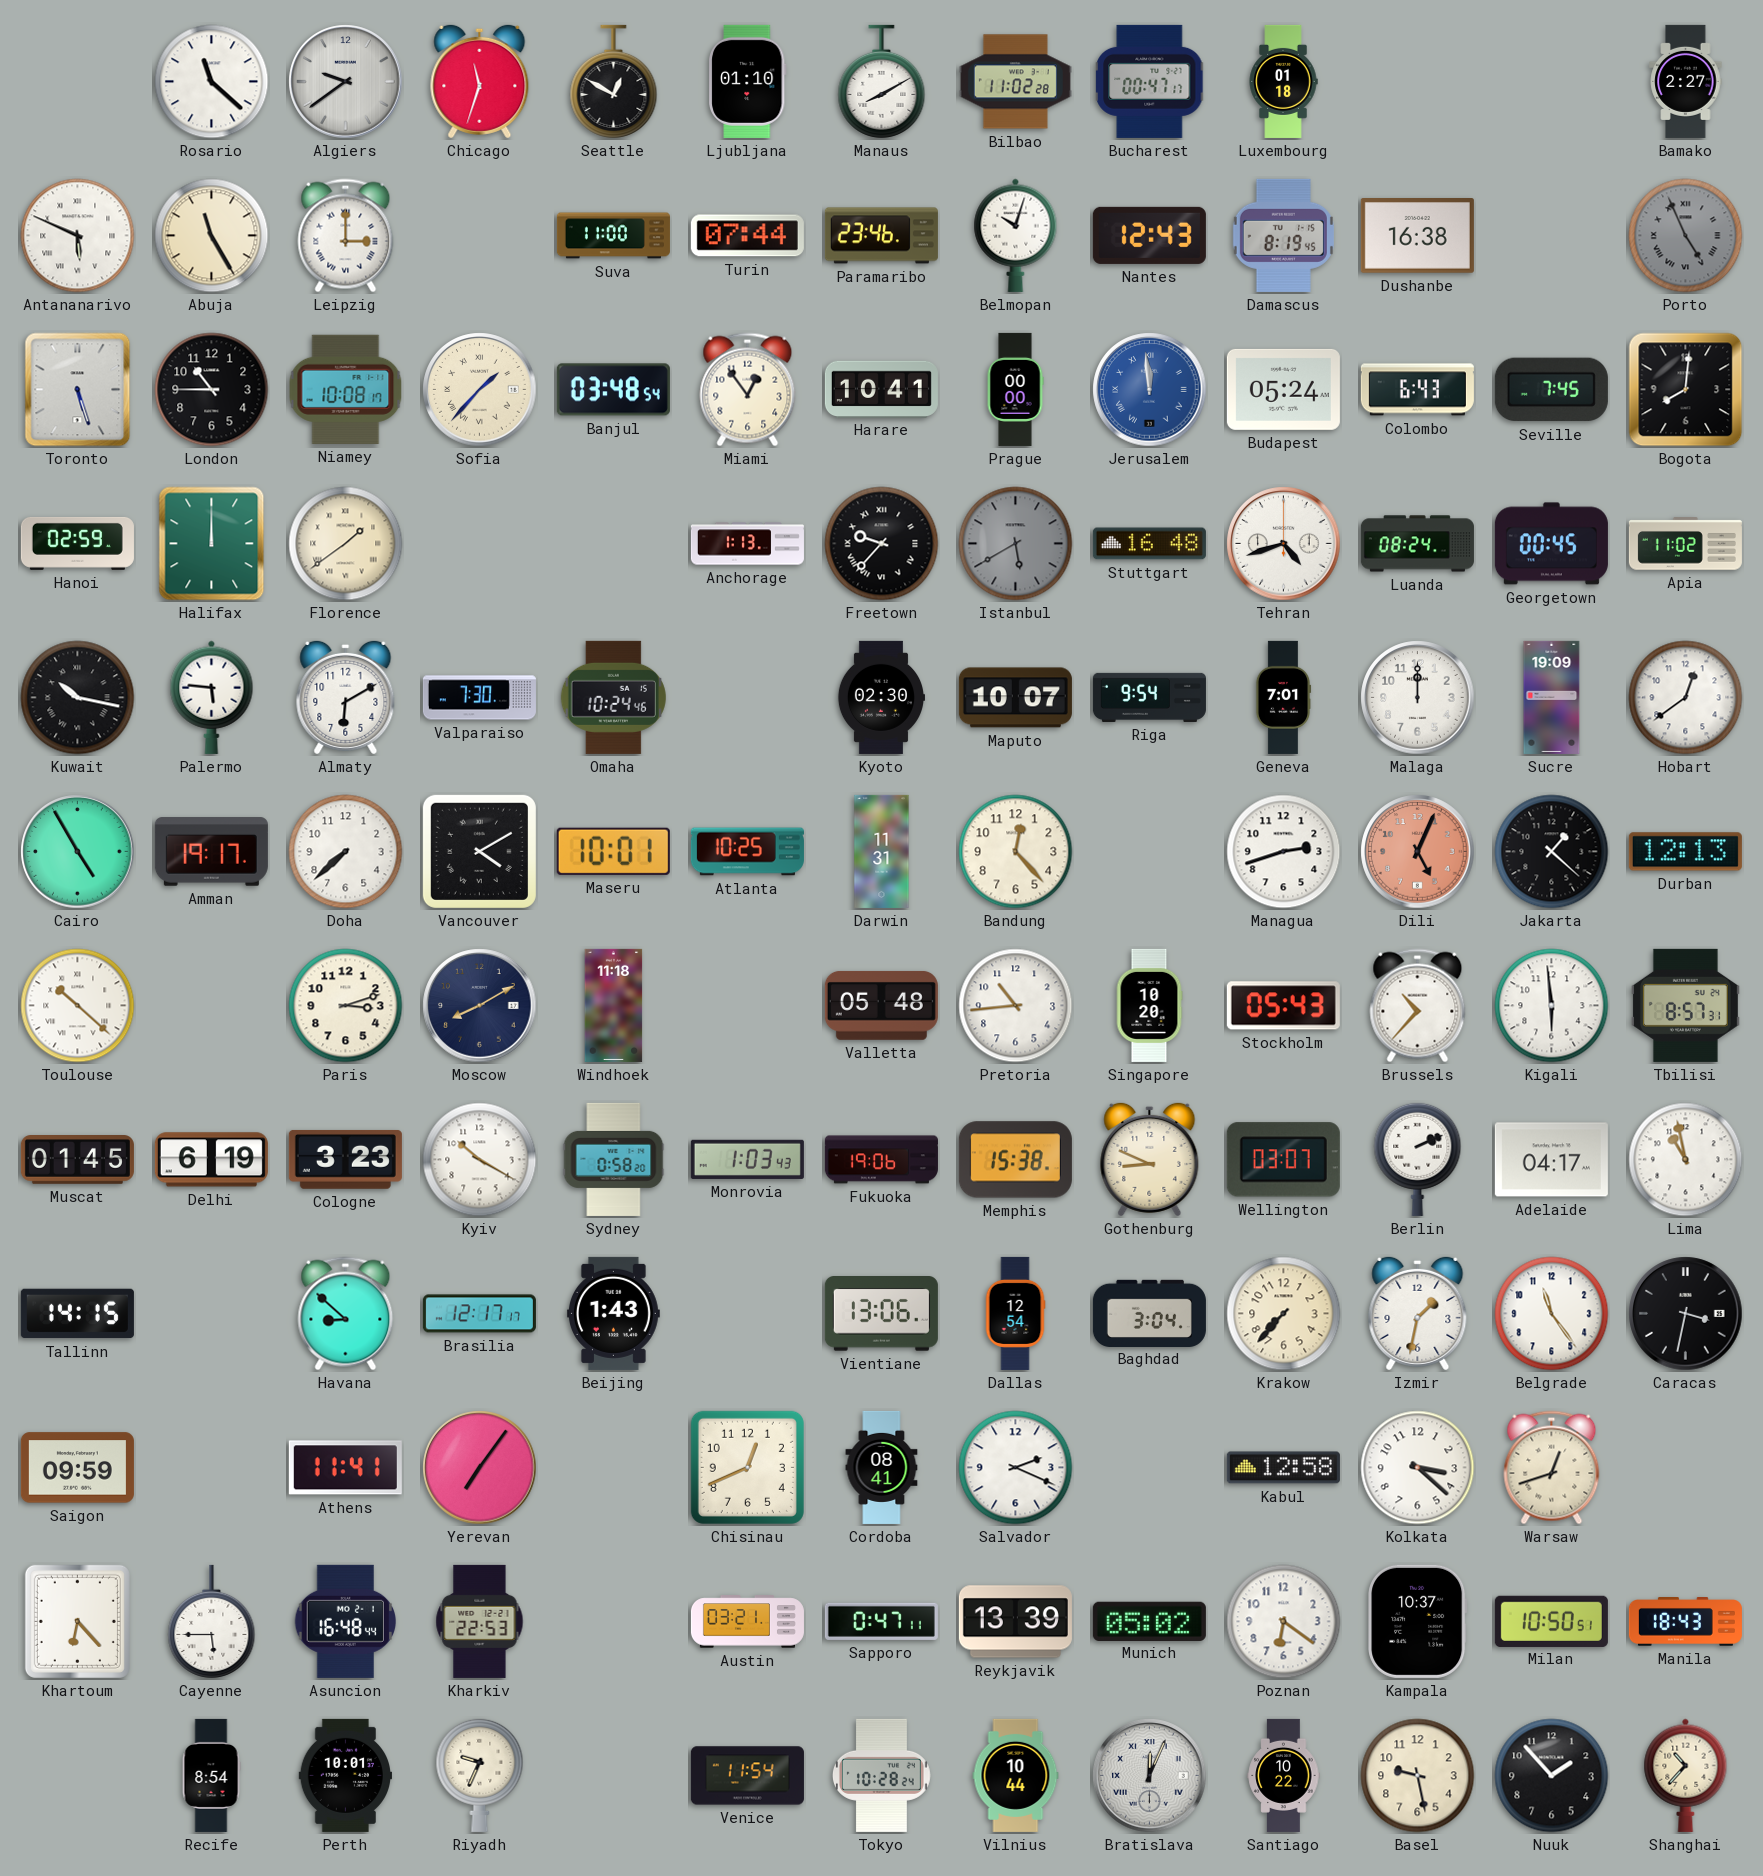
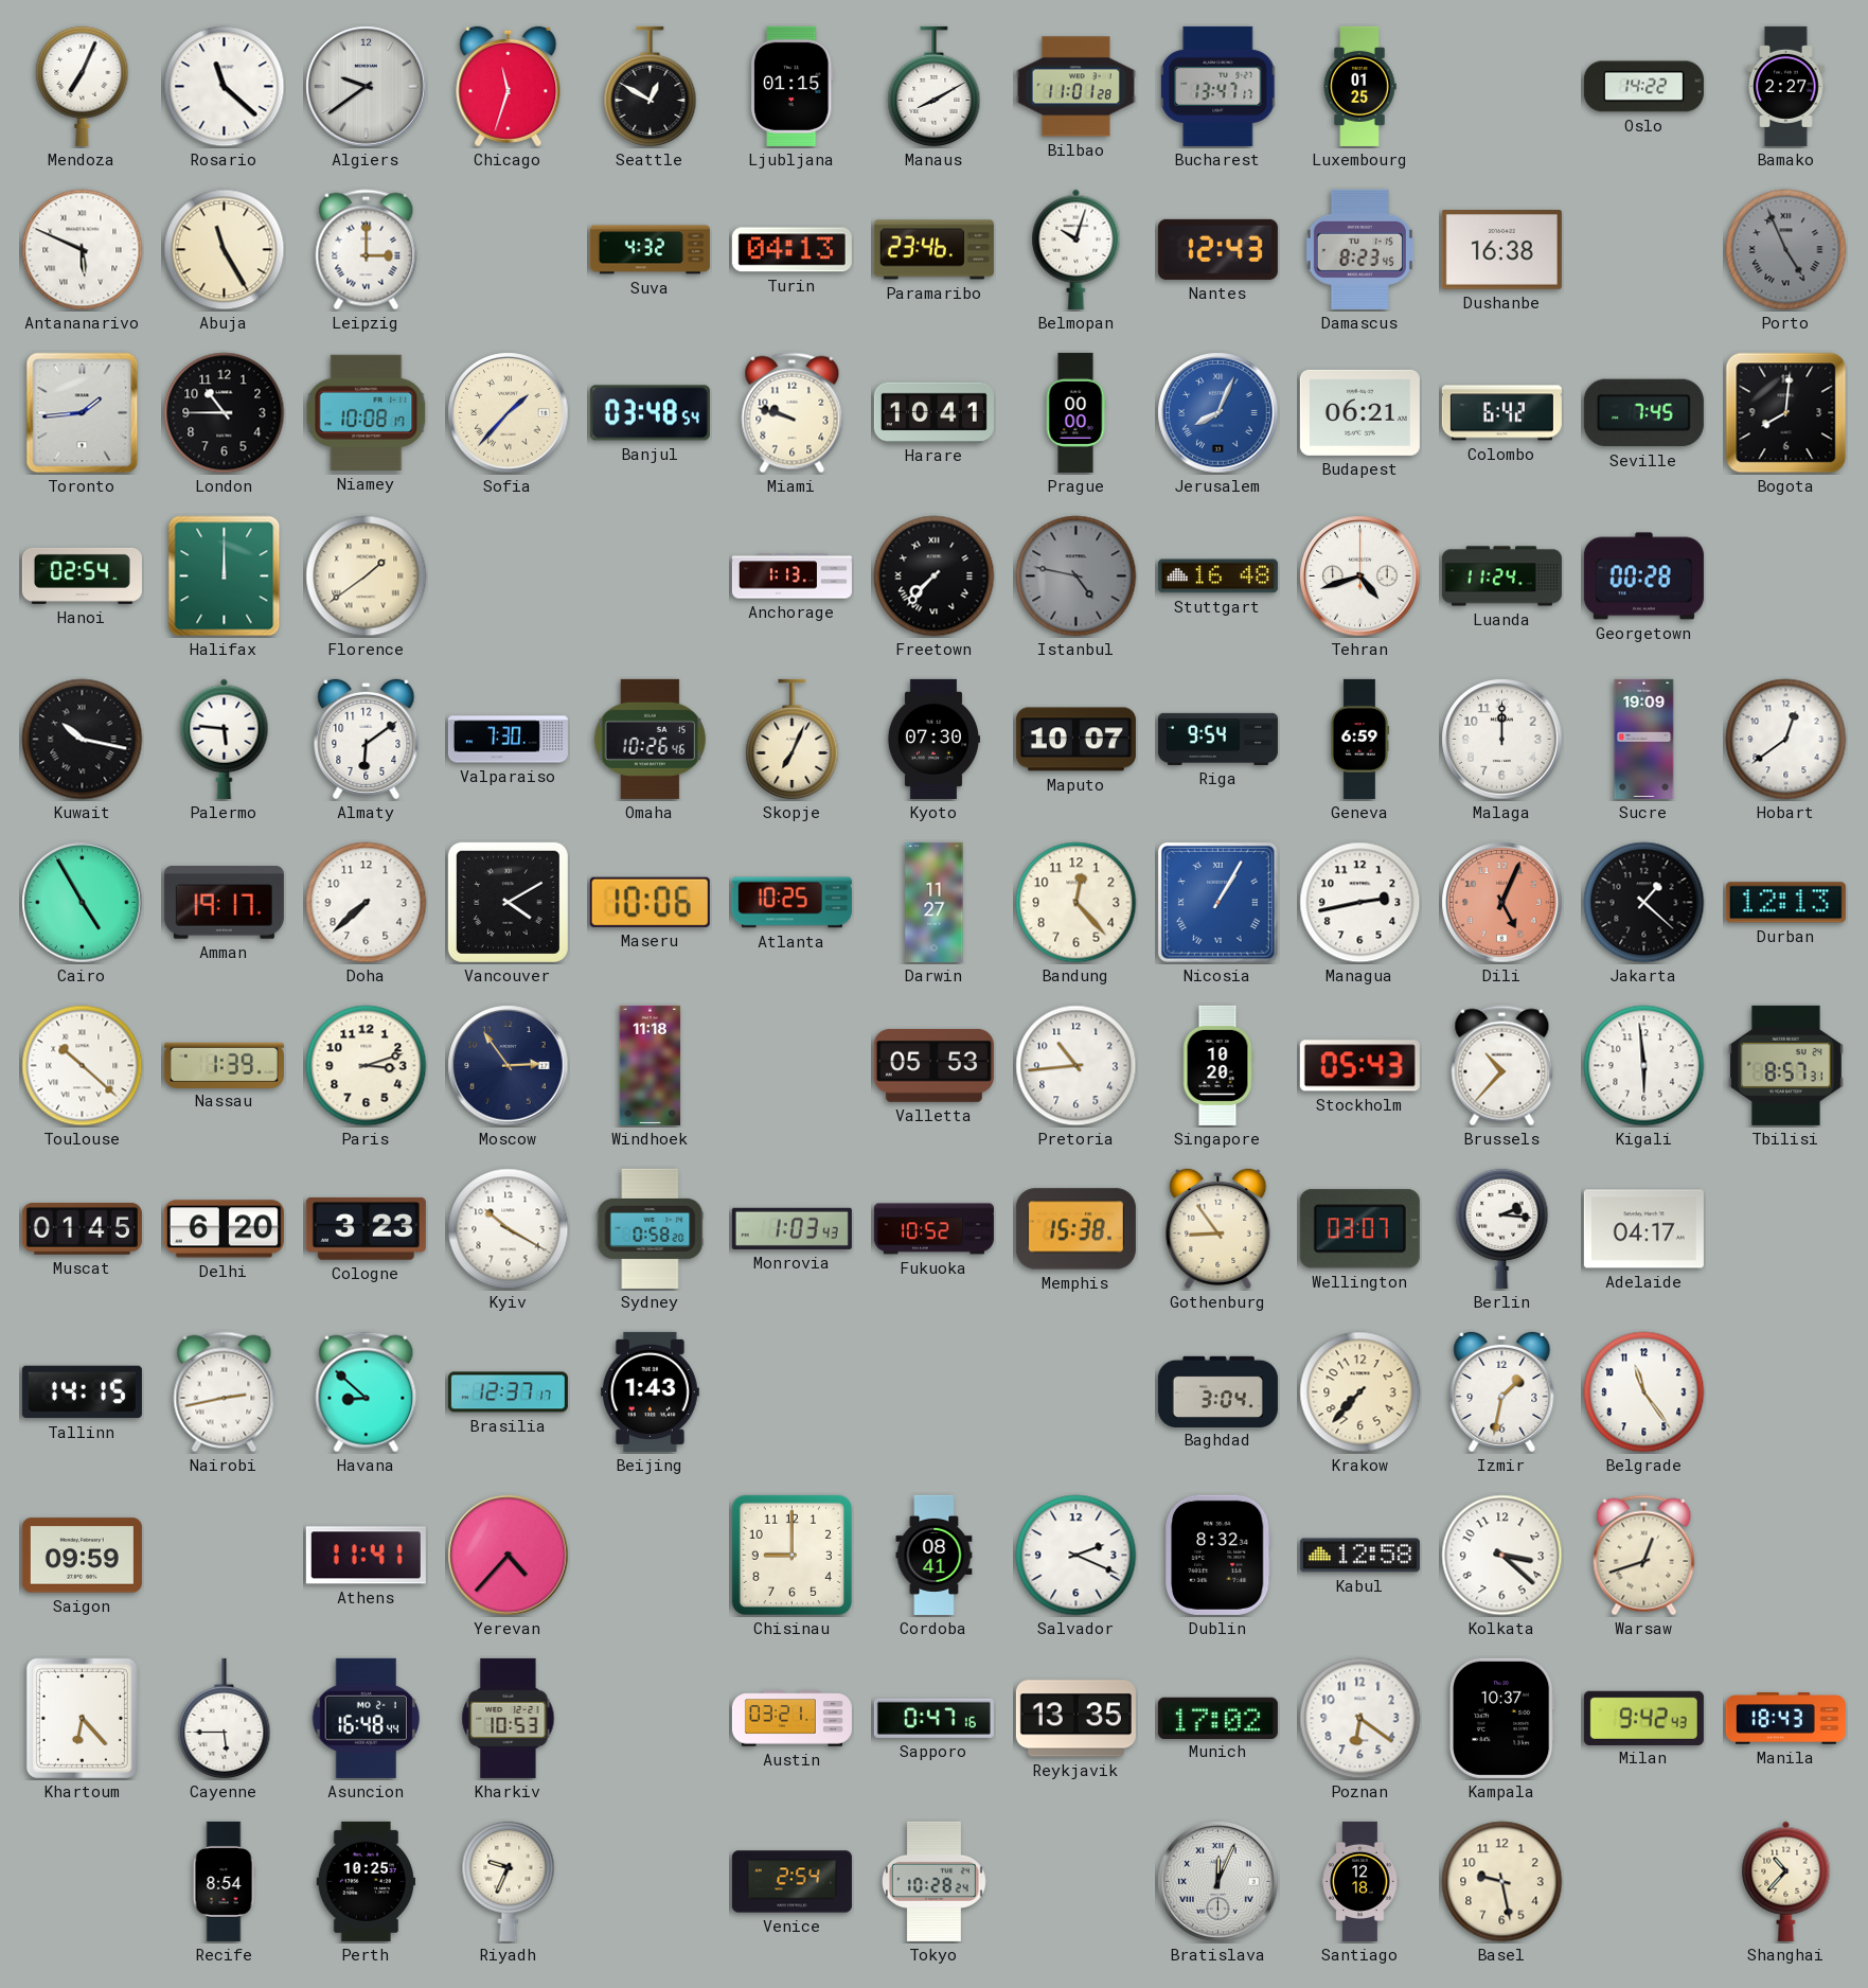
Mendoza: none -> 7:04 (83, 86)
Ljubljana: 01:10 -> 01:15 (791, 86)
Bilbao: 11:02 -> 11:01 (1075, 87)
Bucharest: 00:47 -> 13:47 (1218, 86)
Luxembourg: 01:18 -> 01:25 (1359, 86)
Oslo: none -> 14:22 (1643, 87)
Suva: 11:00 -> 4:32 (650, 250)
Turin: 07:44 -> 04:13 (791, 250)
Damascus: 8:19 -> 8:23 (1359, 249)
Toronto: 5:27 -> 1:44 (83, 413)
Miami: 12:54 -> 9:48 (793, 413)
Jerusalem: 11:59 -> 8:04 (1218, 413)
Budapest: 05:24 -> 06:21 (1359, 412)
Colombo: 6:43 -> 6:42 (1501, 413)
Hanoi: 02:59 -> 02:54 (82, 575)
Freetown: 9:37 -> 7:37 (935, 576)
Istanbul: 5:40 -> 4:47 (1077, 576)
Luanda: 08:24 -> 11:24 (1501, 576)
Georgetown: 00:45 -> 00:28 (1643, 576)
Apia: 11:02 -> none (1685, 544)
Almaty: 6:10 -> 6:09 (367, 739)
Omaha: 10:24 -> 10:26 (650, 739)
Skopje: none -> 7:04 (793, 739)
Kyoto: 02:30 -> 07:30 (932, 739)
Geneva: 7:01 -> 6:59 (1359, 739)
Maseru: 10:01 -> 10:06 (650, 902)
Darwin: 11:31 -> 11:27 (935, 902)
Nicosia: none -> 1:05 (1217, 902)
Managua: 2:42 -> 2:43 (1360, 903)
Nassau: none -> 1:39 (224, 1065)
Moscow: 8:10 -> 2:54 (509, 1066)
Valletta: 05:48 -> 05:53 (933, 1065)
Delhi: 6:19 -> 6:20 (224, 1229)
Fukuoka: 19:06 -> 10:52 (933, 1229)
Gothenburg: 8:49 -> 8:54 (1218, 1228)
Berlin: 2:11 -> 2:16 (1502, 1228)
Lima: 10:58 -> none (1686, 1160)
Nairobi: none -> 2:43 (225, 1392)
Brasilia: 12:17 -> 12:37 (508, 1392)
Vientiane: 13:06 -> none (881, 1314)
Dallas: 12:54 -> none (1015, 1313)
Caracas: 3:32 -> none (1686, 1314)
Yerevan: 7:06 -> 4:37 (509, 1556)
Chisinau: 12:41 -> 9:00 (791, 1555)
Dublin: none -> 8:32 (1218, 1555)
Kharkiv: 22:53 -> 10:53 (509, 1718)
Sapporo: 0:47:11 -> 0:47:16 (933, 1718)
Reykjavik: 13:39 -> 13:35 (1075, 1719)
Munich: 05:02 -> 17:02 (1217, 1718)
Milan: 10:50 -> 9:42 (1643, 1718)
Perth: 10:01 -> 10:25 (366, 1881)
Venice: 11:54 -> 2:54 (791, 1882)
Vilnius: 10:44 -> none (1016, 1775)
Santiago: 10:22 -> 12:18 (1360, 1881)
Nuuk: 1:53 -> none (1552, 1776)
